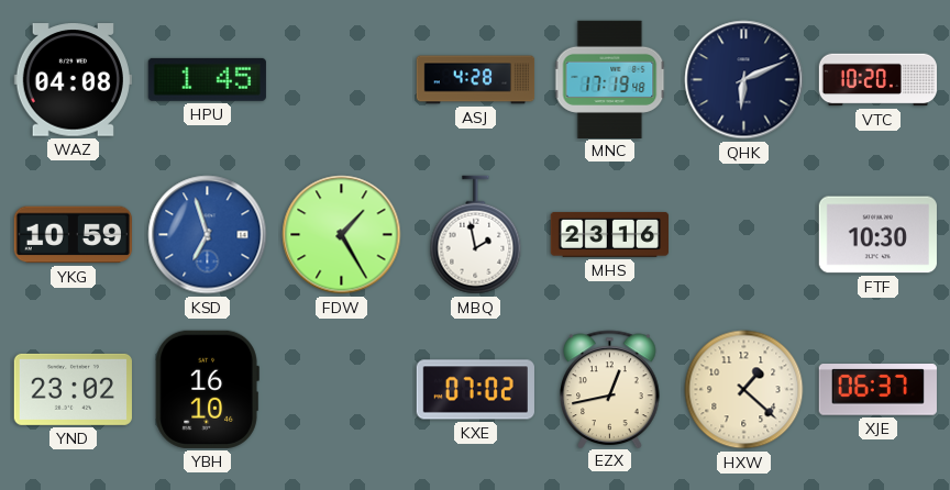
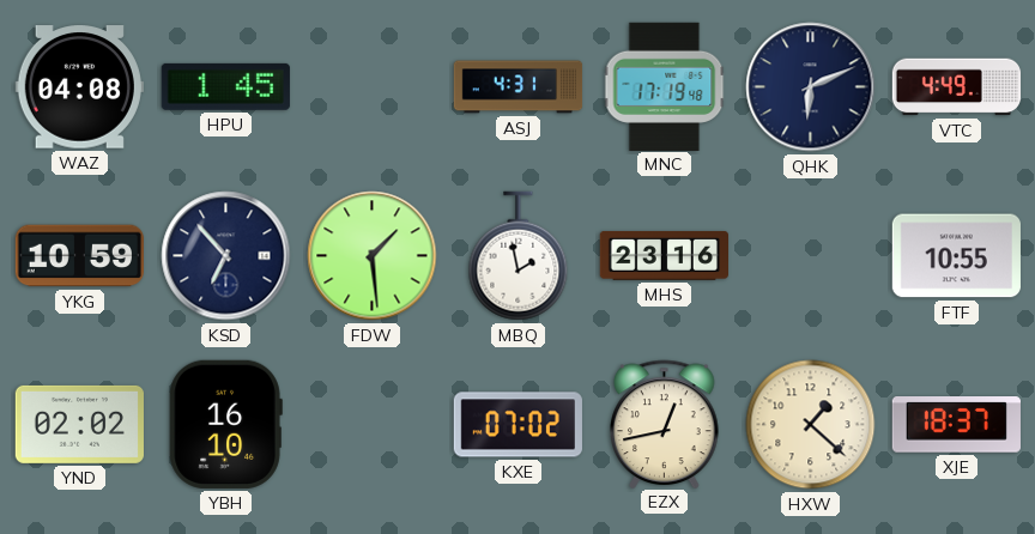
ASJ: 4:28 -> 4:31 (519, 87)
VTC: 10:20 -> 4:49 (957, 87)
KSD: 6:57 -> 6:53 (226, 256)
KSD dial: blue -> navy (226, 256)
FDW: 1:25 -> 1:29 (373, 256)
FTF: 10:30 -> 10:55 (956, 256)
YND: 23:02 -> 02:02 (79, 424)
XJE: 06:37 -> 18:37 (956, 425)
